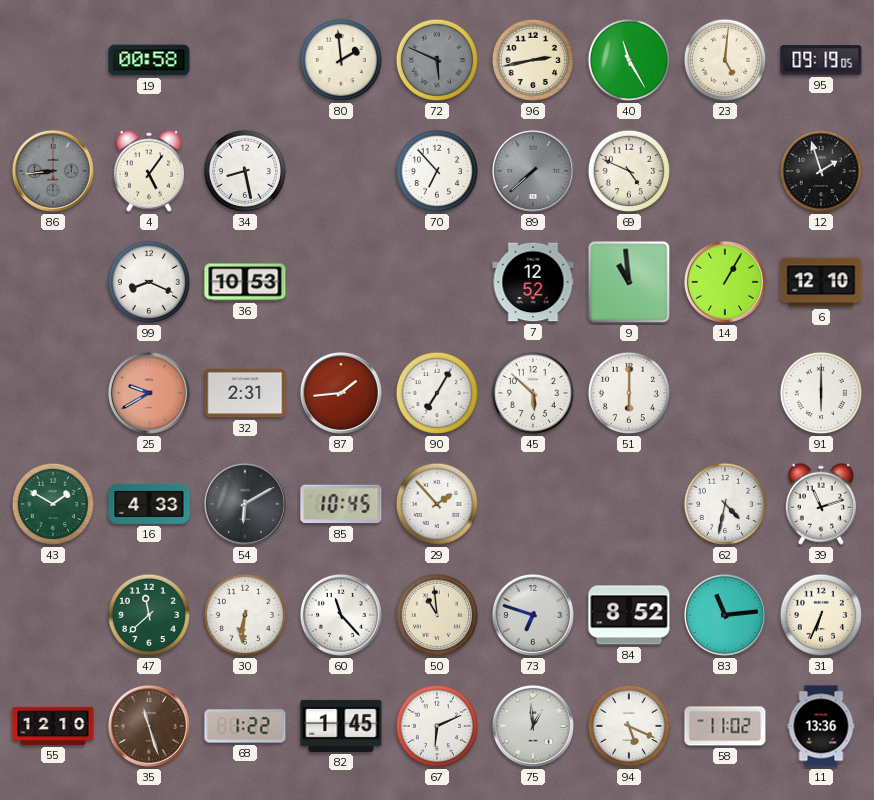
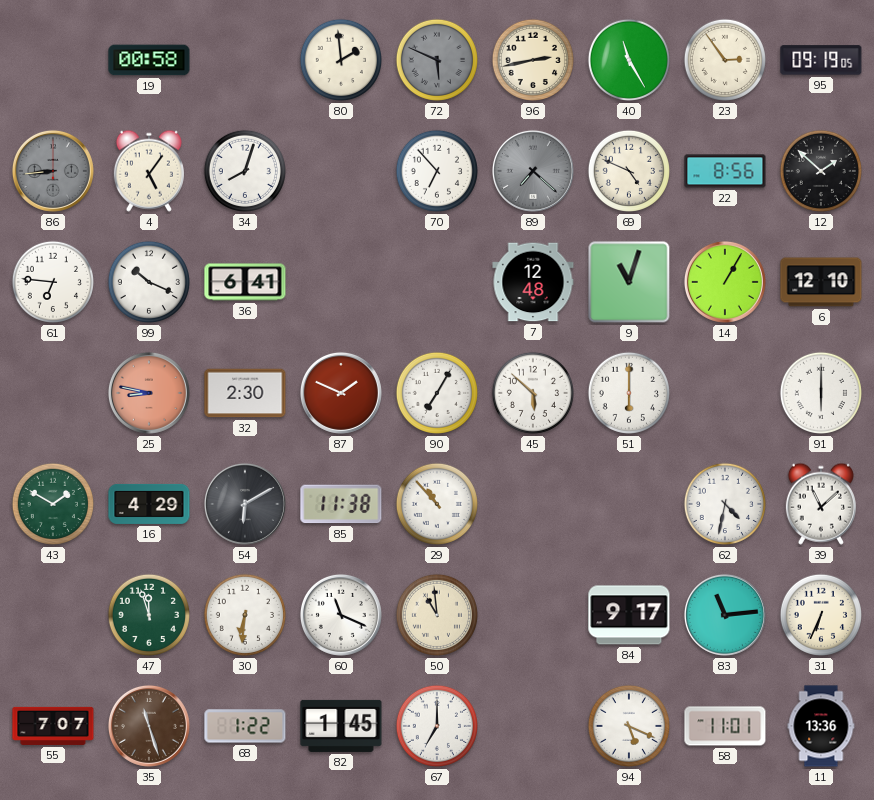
23: 5:01 -> 2:54 (725, 60)
34: 8:28 -> 8:03 (245, 171)
89: 7:38 -> 7:22 (533, 171)
22: none -> 8:56 (725, 171)
12: 1:57 -> 1:52 (821, 171)
61: none -> 6:46 (53, 282)
99: 8:19 -> 10:19 (149, 282)
36: 10:53 -> 6:41 (245, 282)
7: 12:52 -> 12:48 (533, 282)
9: 10:59 -> 11:03 (629, 282)
25: 9:40 -> 8:47 (149, 393)
32: 2:31 -> 2:30 (245, 393)
87: 1:44 -> 1:49 (341, 393)
16: 4:33 -> 4:29 (149, 504)
85: 10:45 -> 11:38 (341, 504)
29: 1:53 -> 10:53 (437, 504)
39: 11:12 -> 11:08 (821, 504)
47: 11:38 -> 11:57 (149, 615)
60: 11:23 -> 11:19 (341, 615)
73: 6:48 -> none (533, 615)
84: 8:52 -> 9:17 (629, 615)
55: 12:10 -> 7:07 (53, 726)
67: 6:11 -> 7:00 (437, 726)
75: 12:59 -> none (533, 726)
58: 11:02 -> 11:01 (725, 726)
